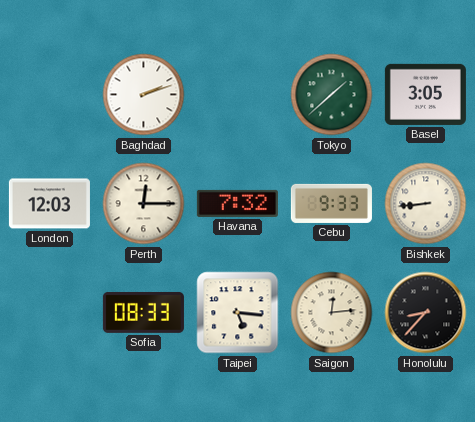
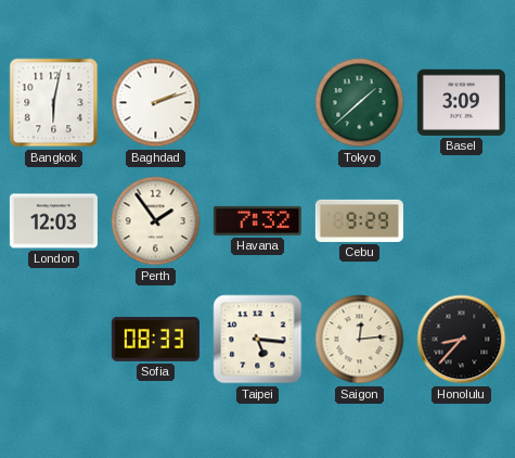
Bangkok: none -> 6:02 (54, 103)
Basel: 3:05 -> 3:09 (461, 102)
Perth: 12:15 -> 1:54 (156, 221)
Cebu: 9:33 -> 9:29 (359, 220)
Bishkek: 8:44 -> none (426, 204)
